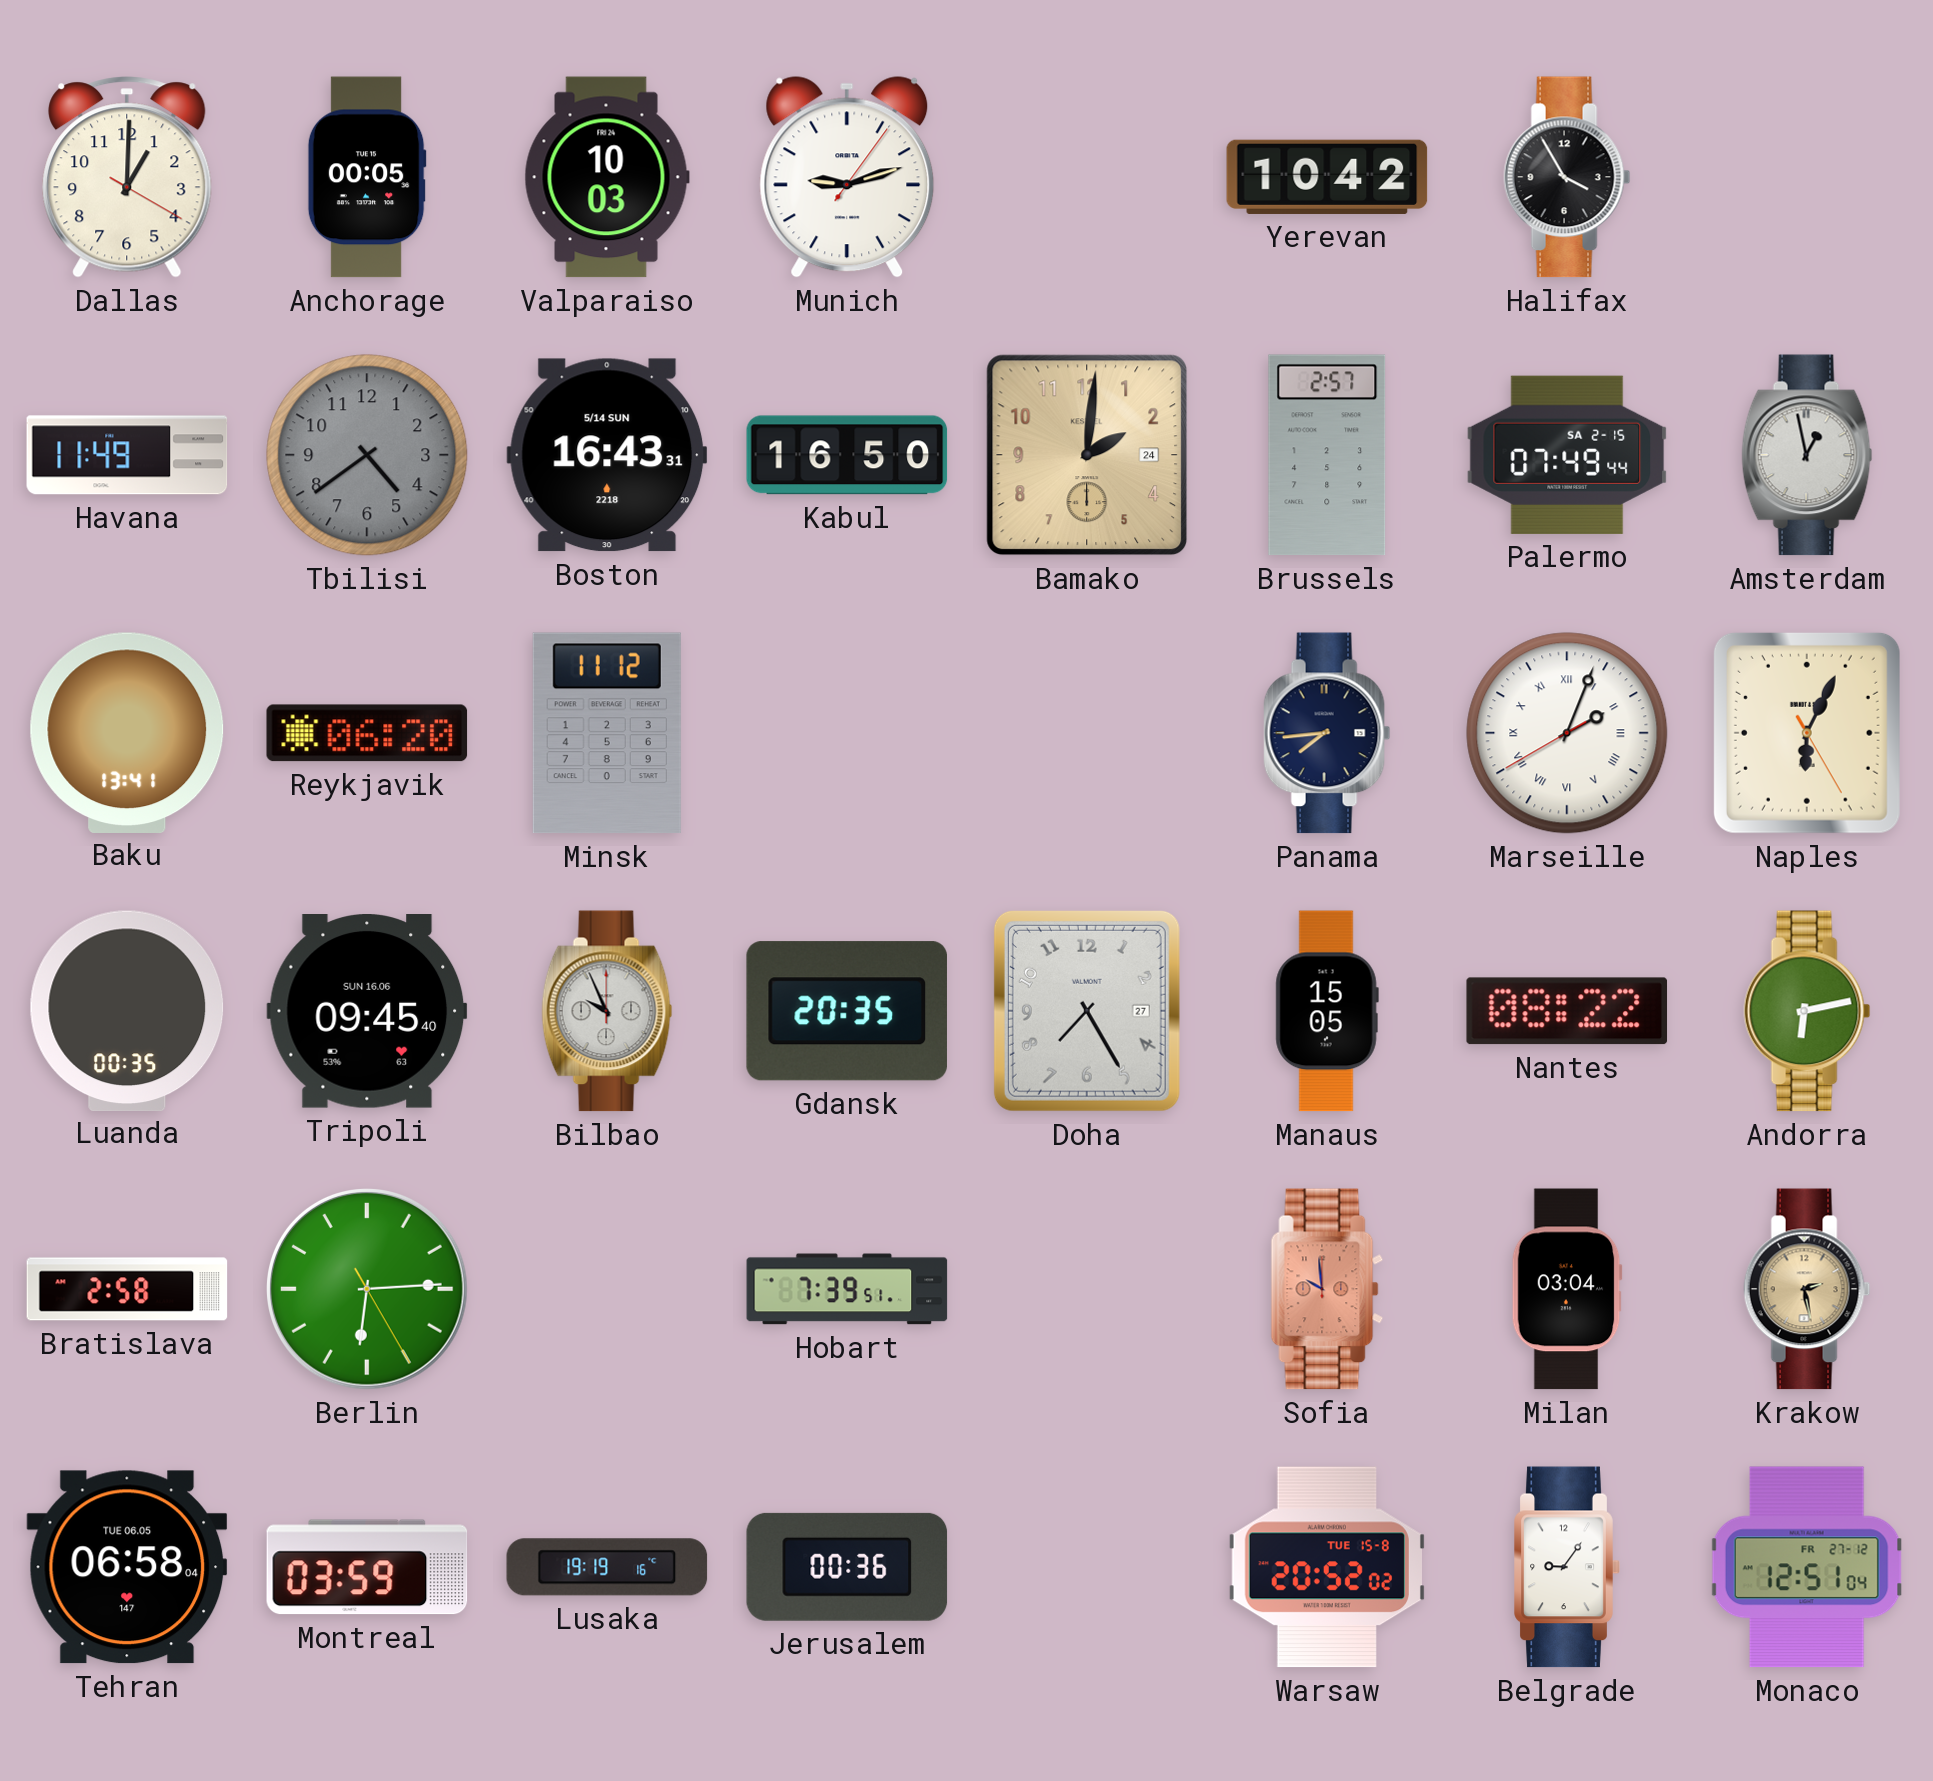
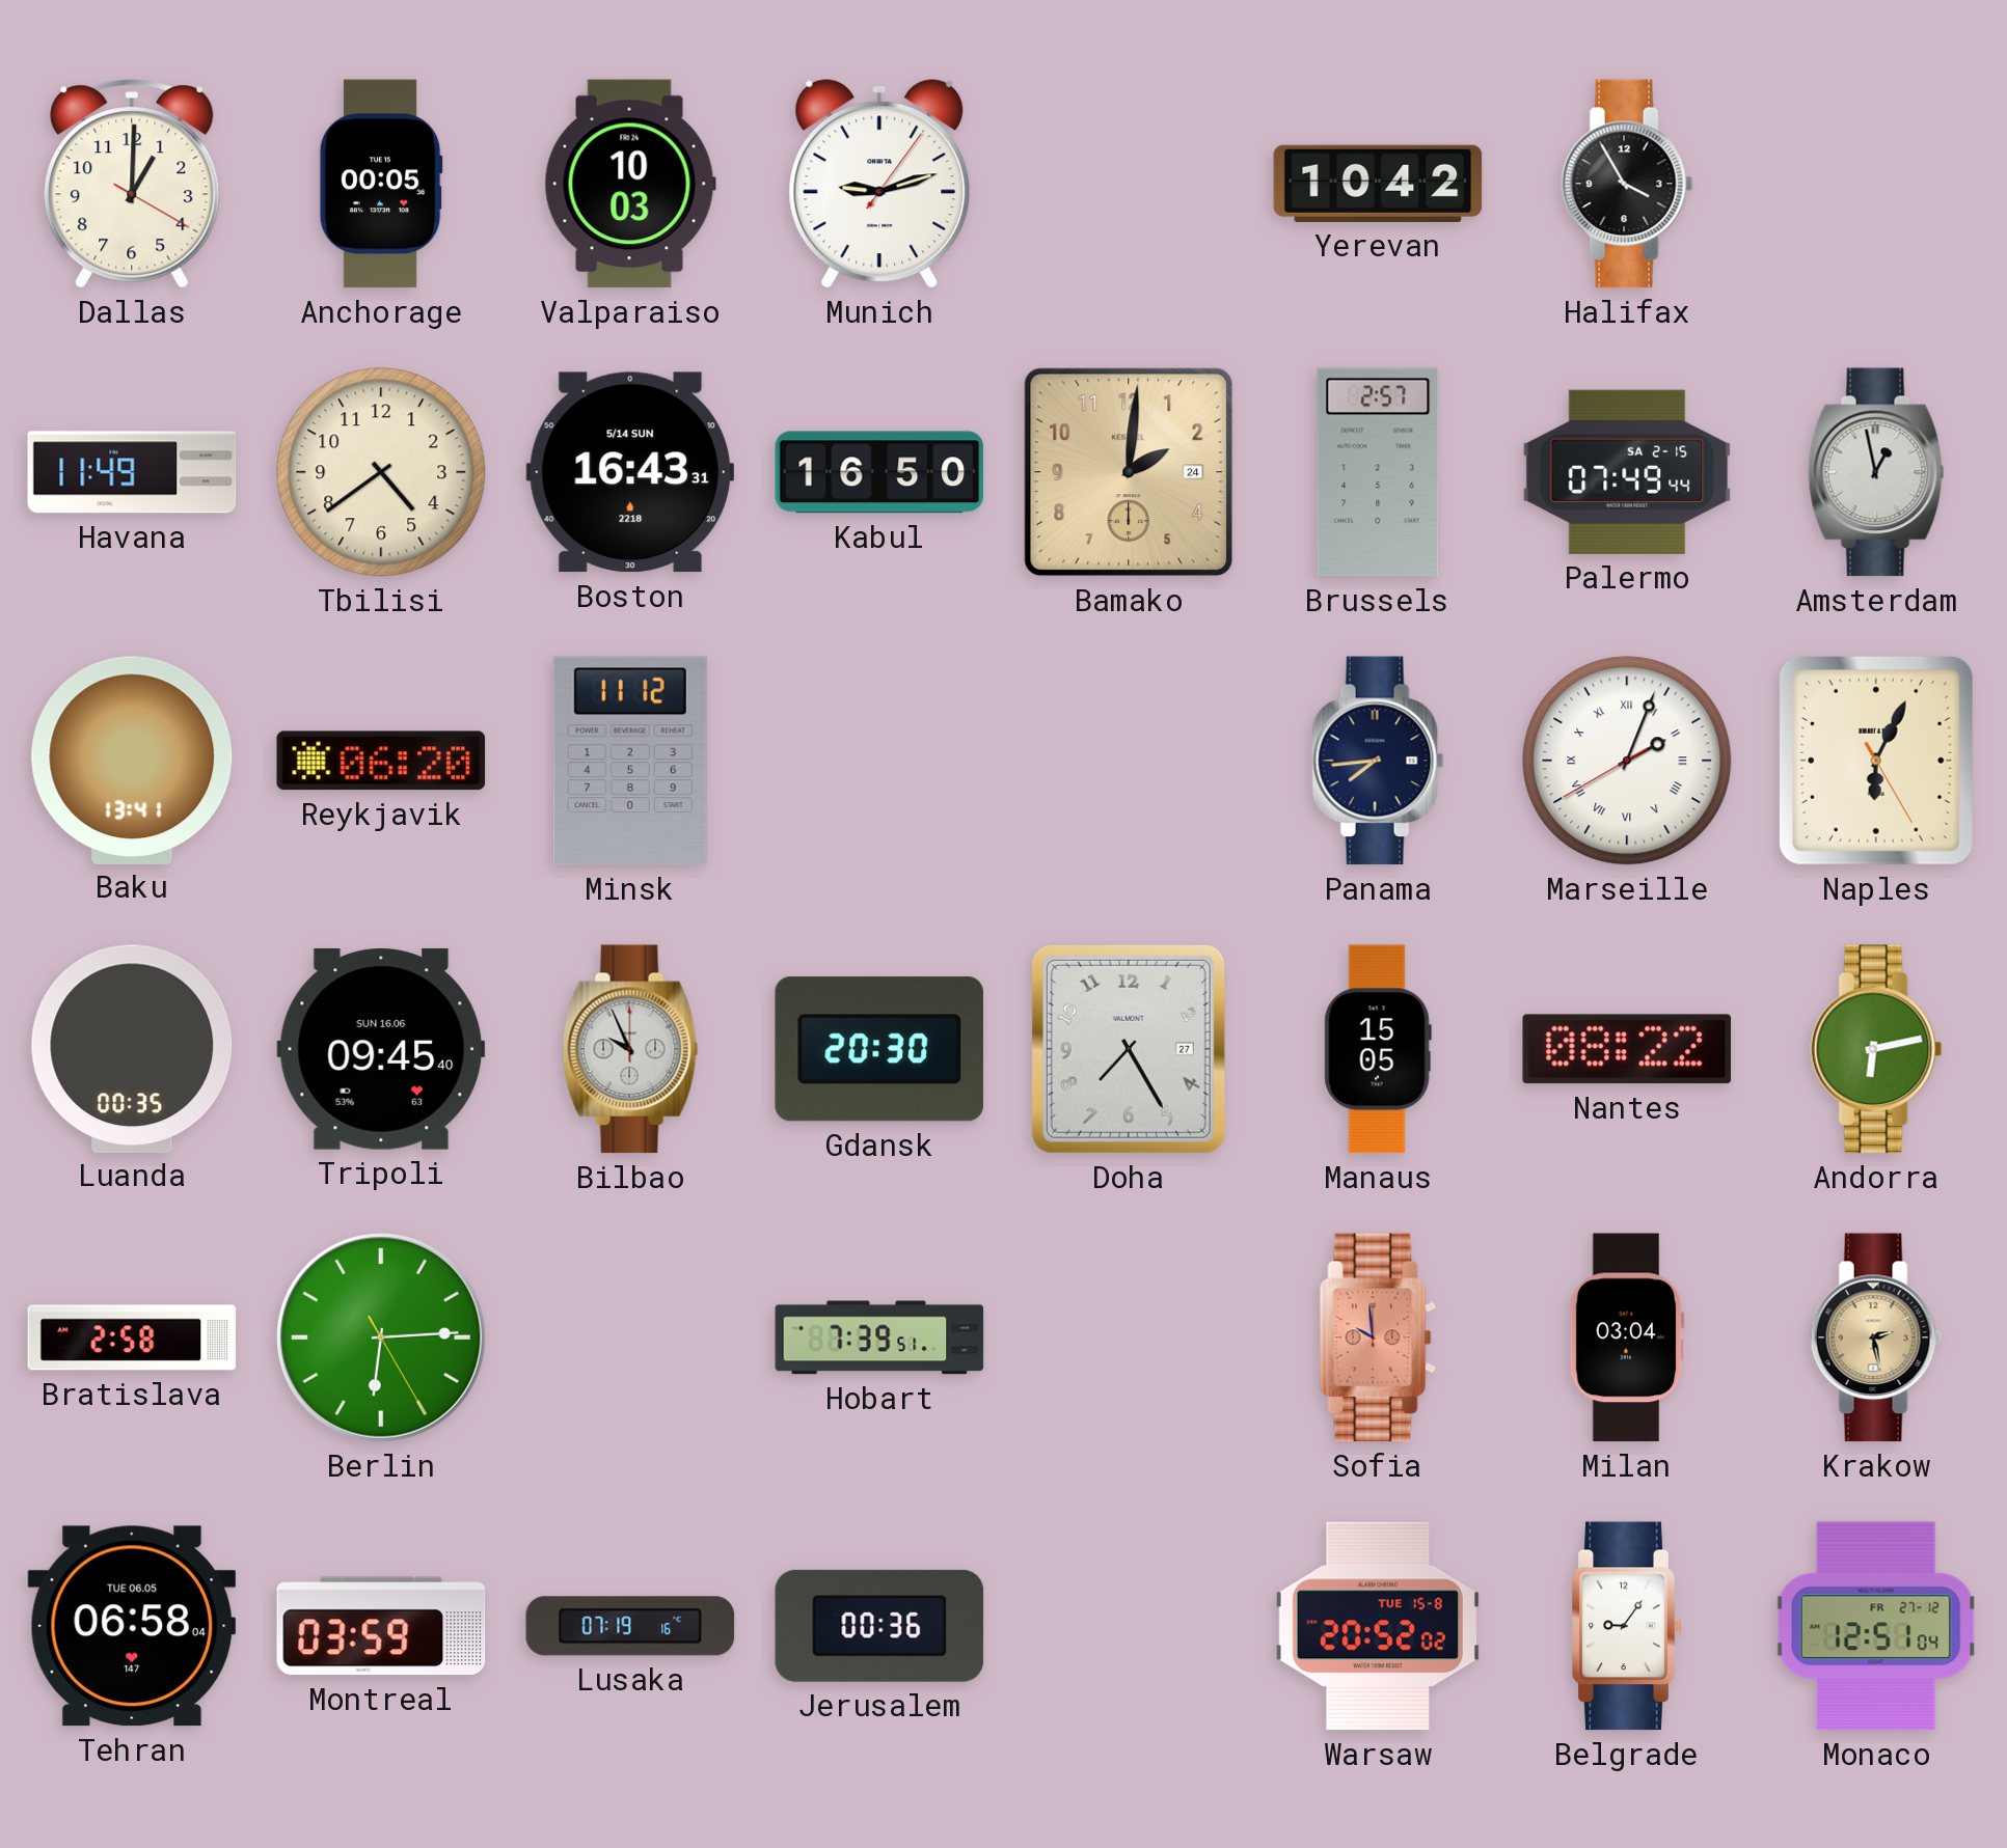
Tbilisi dial: grey -> cream (381, 472)
Gdansk: 20:35 -> 20:30 (879, 1049)
Lusaka: 19:19 -> 07:19 (630, 1626)
